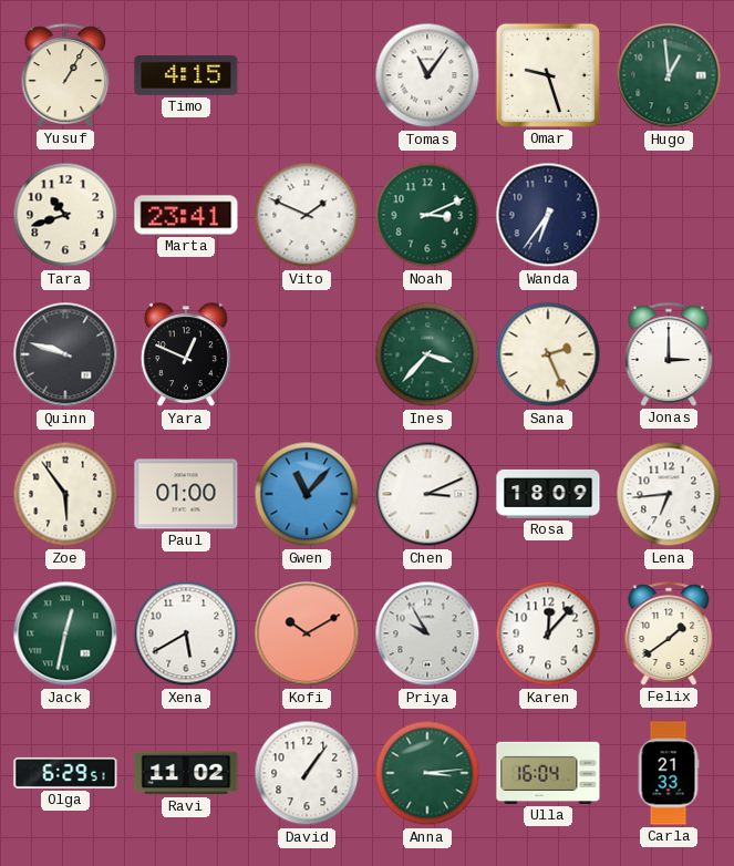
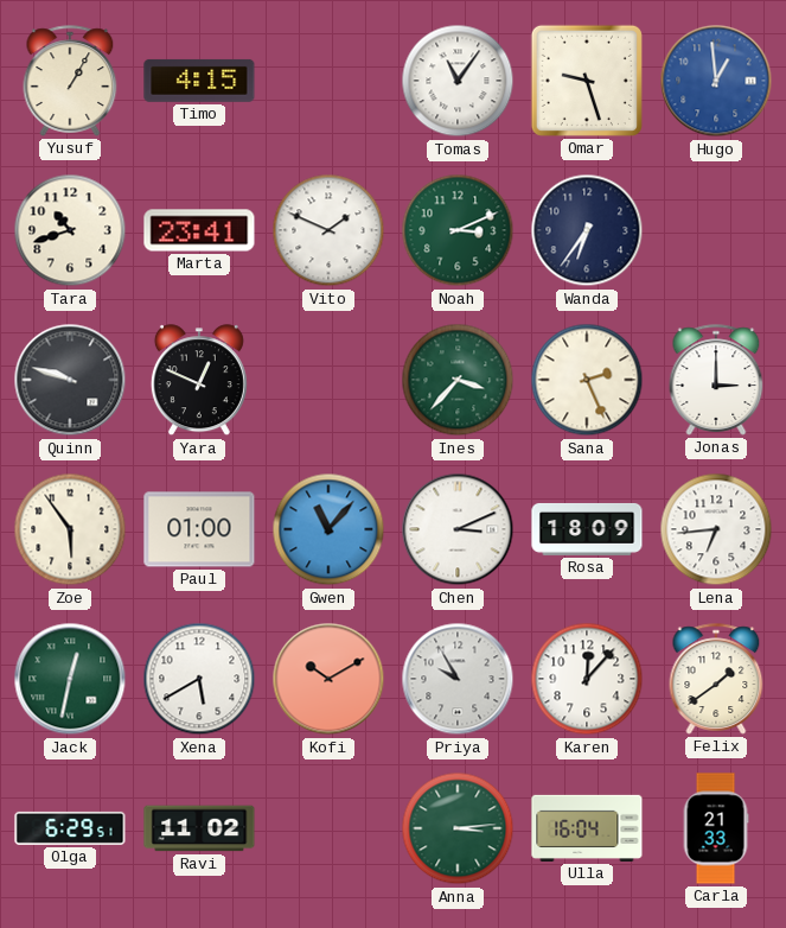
Hugo dial: green -> blue (716, 81)
David: 1:06 -> none (307, 773)
